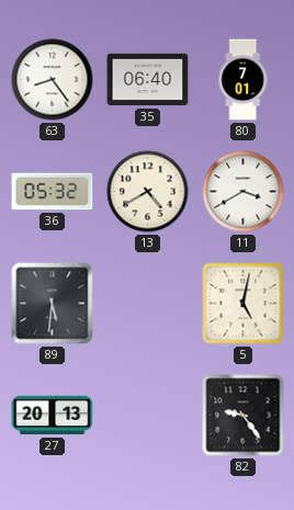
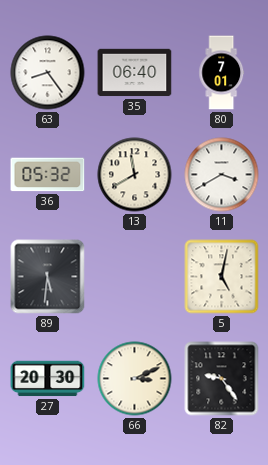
13: 4:40 -> 11:40 (135, 175)
27: 20:13 -> 20:30 (48, 379)
66: none -> 3:11 (135, 379)
